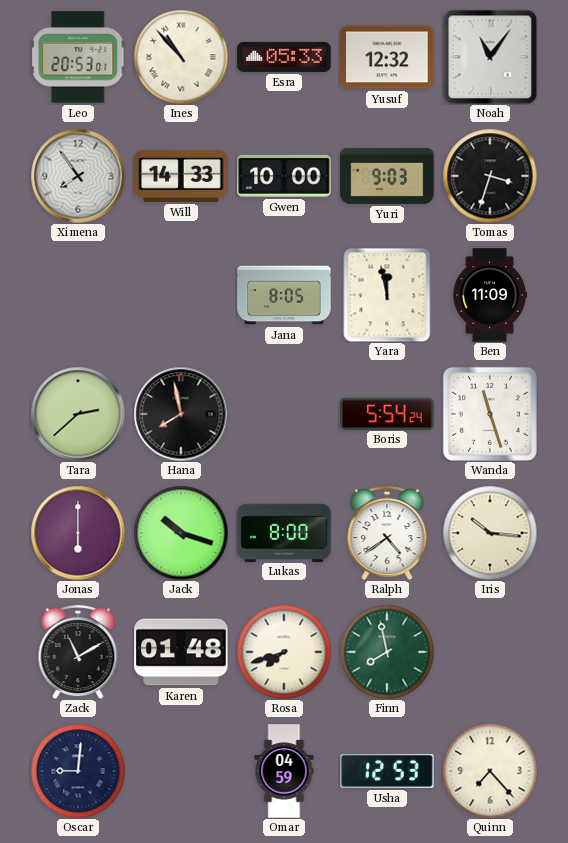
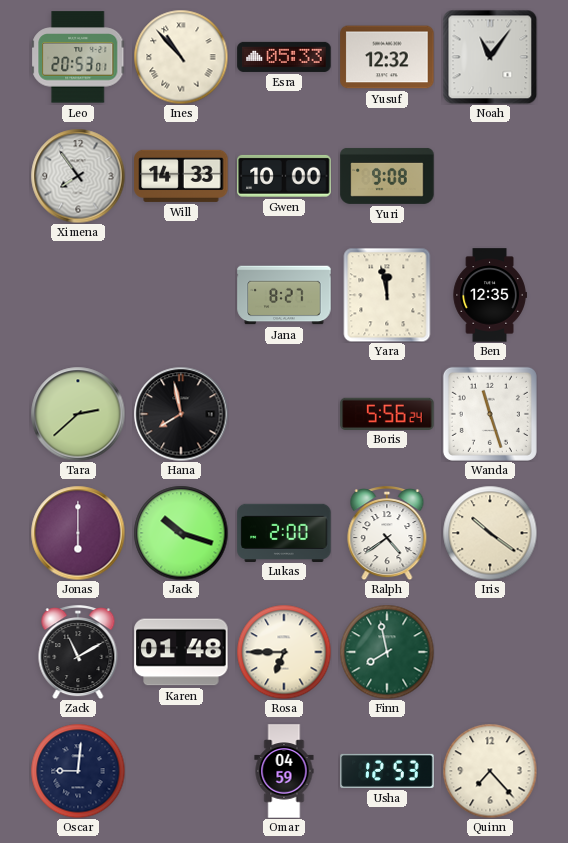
Yuri: 9:03 -> 9:08 (387, 176)
Tomas: 3:33 -> none (490, 176)
Jana: 8:05 -> 8:27 (284, 295)
Ben: 11:09 -> 12:35 (490, 295)
Boris: 5:54 -> 5:56 (387, 413)
Lukas: 8:00 -> 2:00 (284, 532)
Iris: 10:16 -> 10:21 (490, 533)
Rosa: 7:42 -> 6:45 (284, 652)
